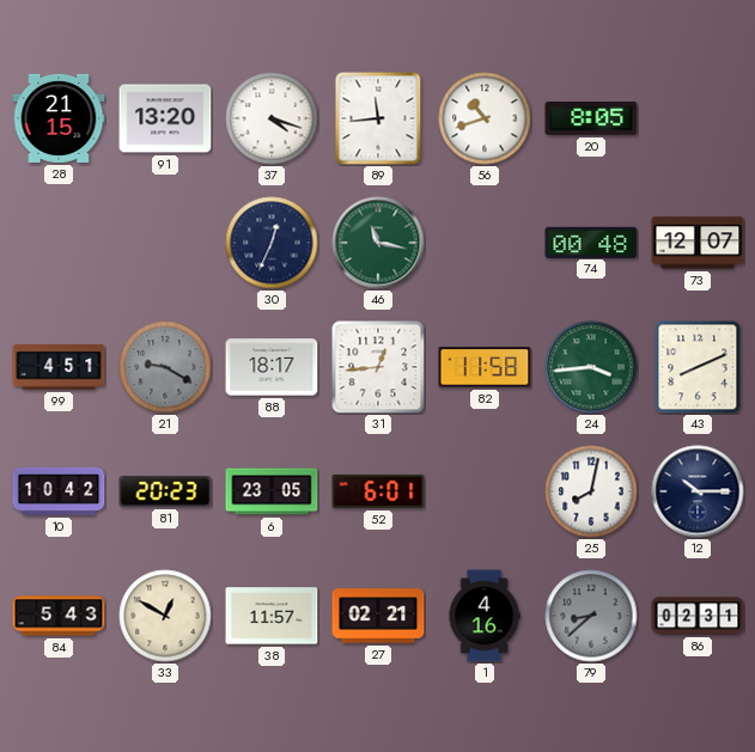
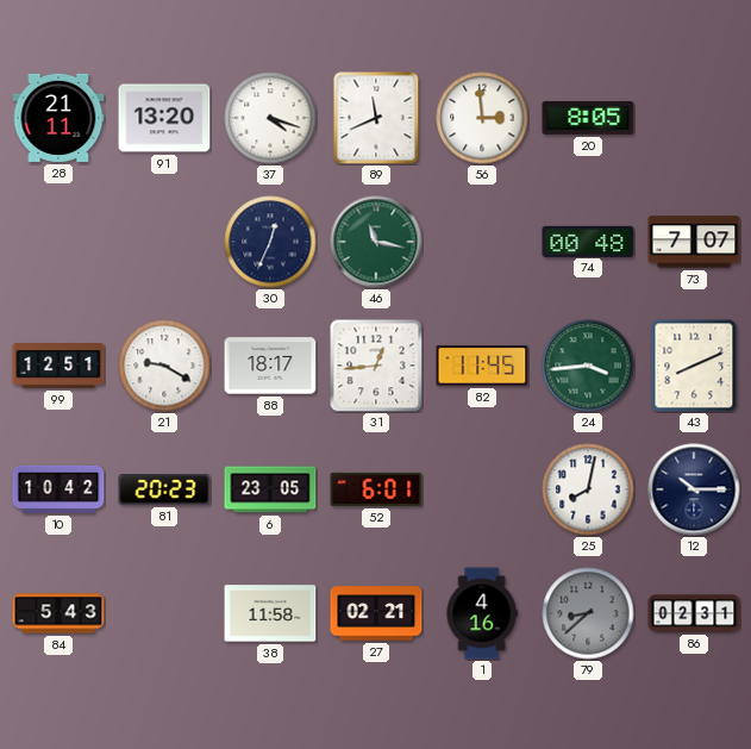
28: 21:15 -> 21:11 (58, 118)
89: 11:44 -> 11:41 (376, 118)
56: 10:42 -> 2:59 (482, 118)
73: 12:07 -> 7:07 (694, 242)
99: 4:51 -> 12:51 (58, 367)
21 dial: grey -> white (164, 366)
82: 11:58 -> 11:45 (482, 366)
33: 12:50 -> none (165, 616)
38: 11:57 -> 11:58 (270, 613)
